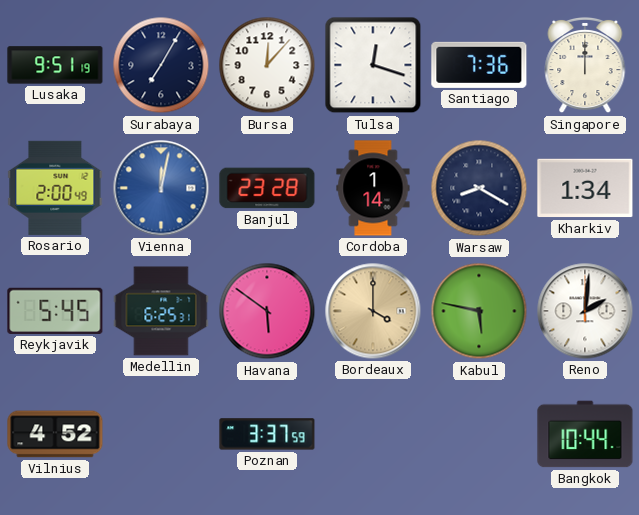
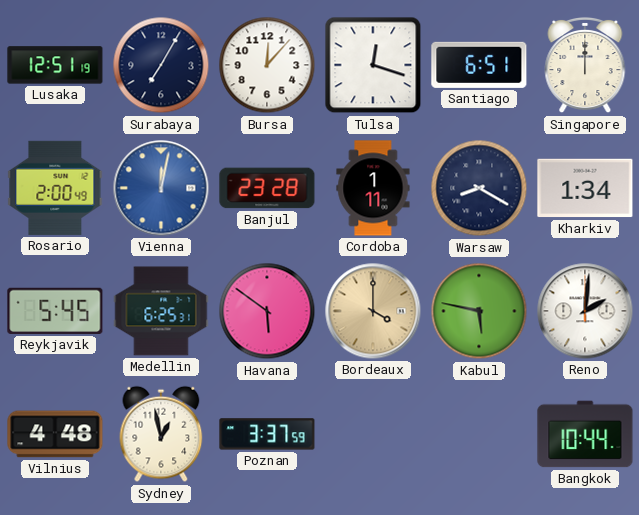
Lusaka: 9:51 -> 12:51 (55, 65)
Santiago: 7:36 -> 6:51 (479, 65)
Cordoba: 1:14 -> 1:11 (373, 188)
Vilnius: 4:52 -> 4:48 (55, 434)
Sydney: none -> 12:58 (161, 434)
